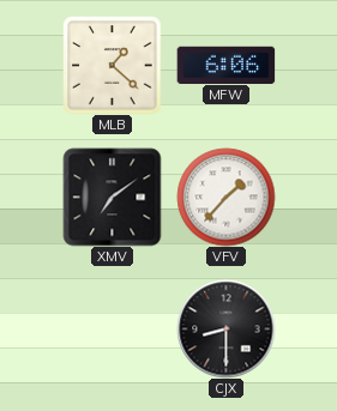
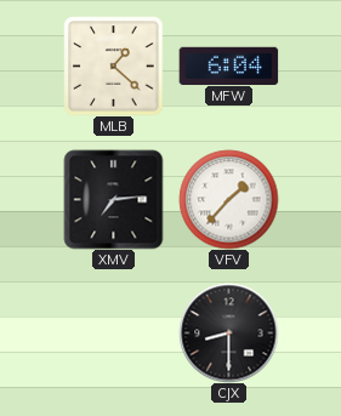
MFW: 6:06 -> 6:04 (228, 65)
XMV: 7:09 -> 7:14 (113, 199)
